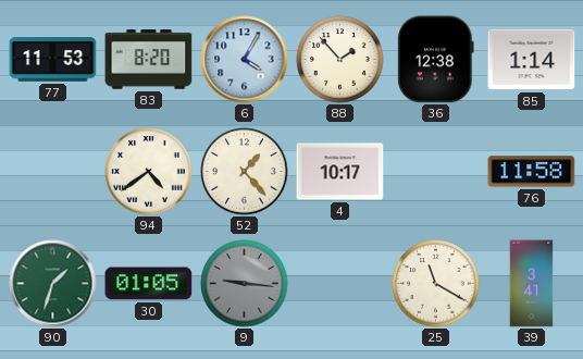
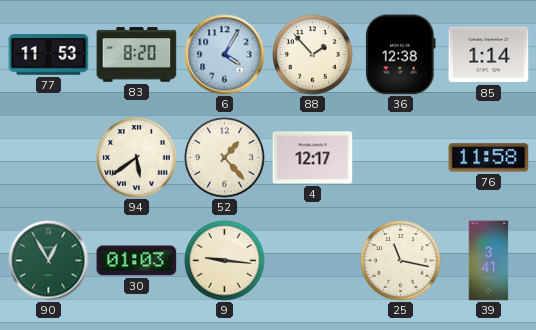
94: 4:39 -> 5:39 (137, 158)
4: 10:17 -> 12:17 (313, 158)
90: 1:33 -> 12:55 (49, 261)
30: 01:05 -> 01:03 (137, 261)
9 dial: grey -> cream (225, 261)
25: 11:20 -> 11:17 (401, 261)
